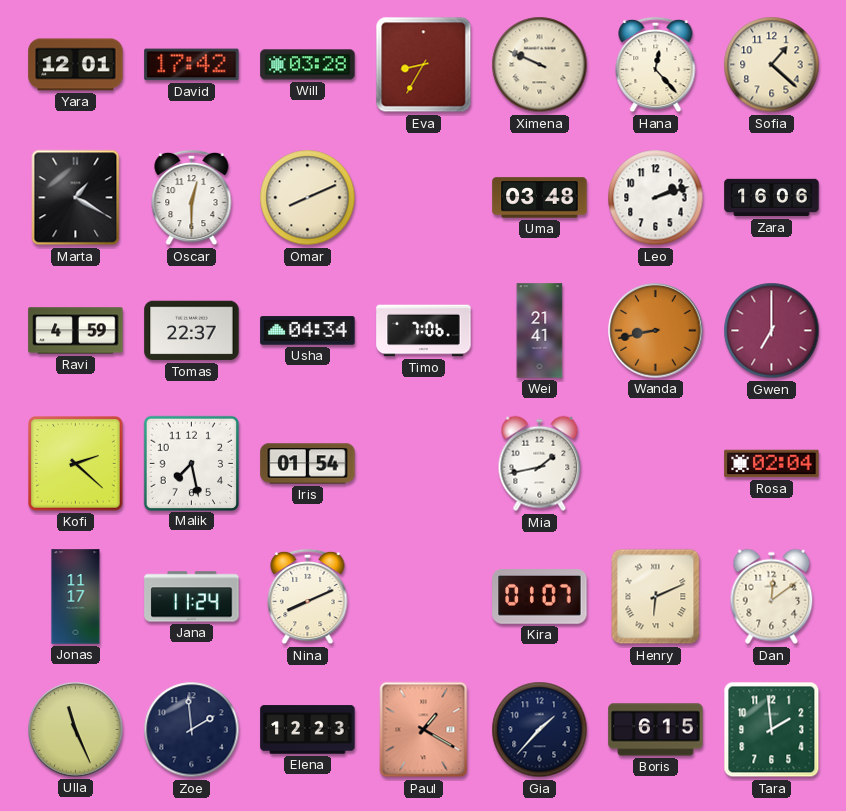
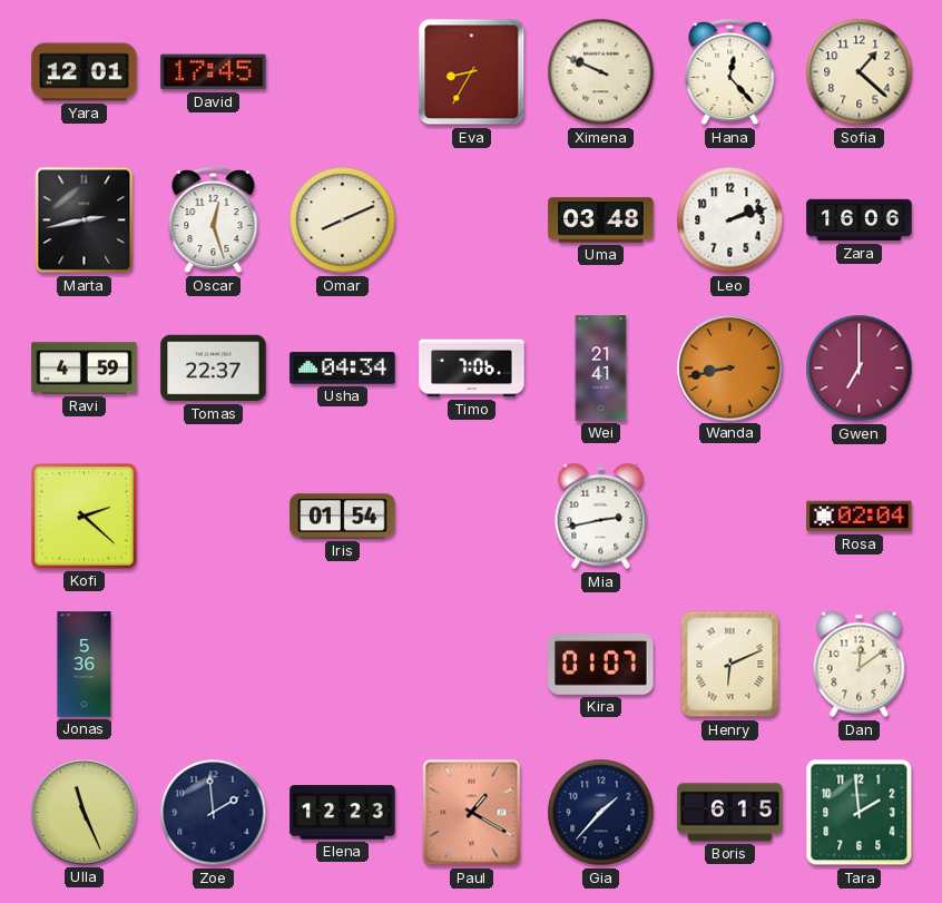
David: 17:42 -> 17:45 (214, 72)
Will: 03:28 -> none (308, 65)
Marta: 1:20 -> 2:43 (85, 220)
Oscar: 12:30 -> 12:27 (214, 220)
Malik: 7:28 -> none (191, 463)
Mia: 1:43 -> 2:43 (601, 517)
Jonas: 11:17 -> 5:36 (85, 665)
Jana: 11:24 -> none (192, 597)
Nina: 8:11 -> none (308, 597)
